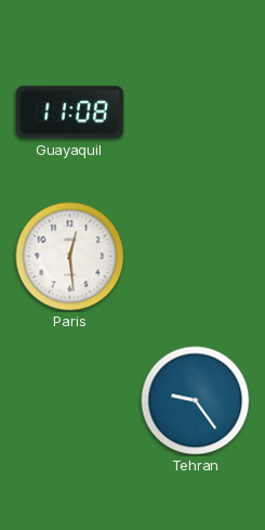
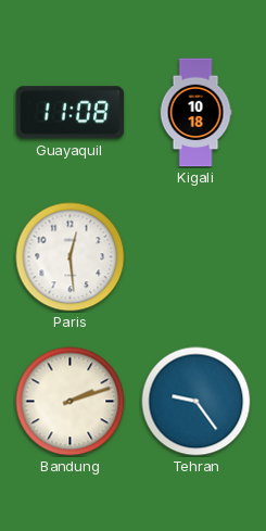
Kigali: none -> 10:18 (195, 113)
Bandung: none -> 2:12 (71, 402)
